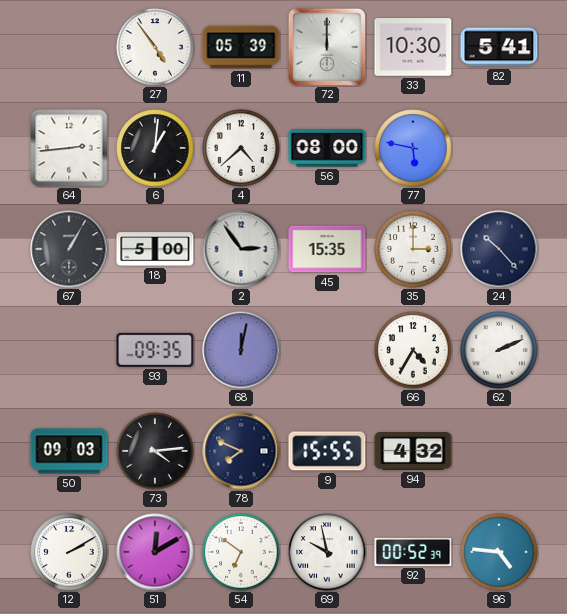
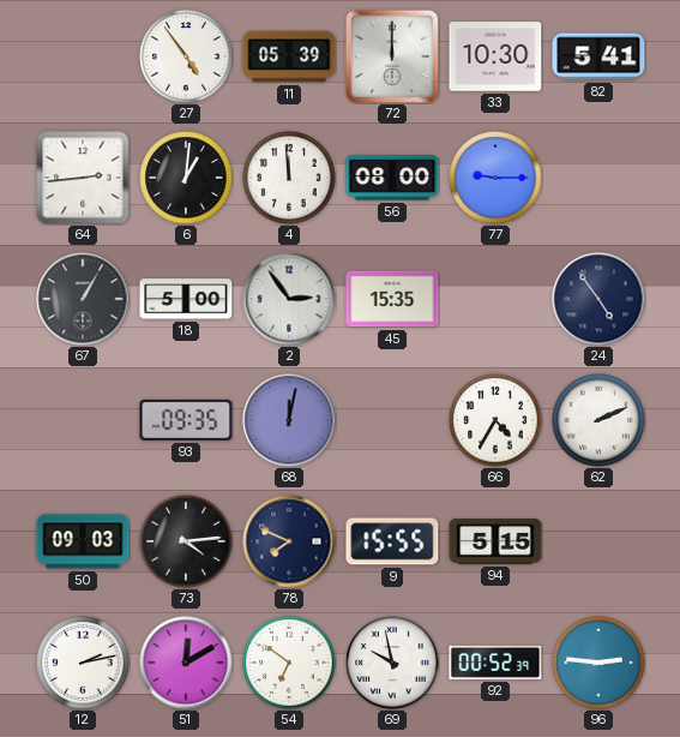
4: 4:38 -> 11:59 (289, 178)
77: 5:47 -> 9:15 (495, 178)
35: 3:00 -> none (413, 249)
24: 10:23 -> 4:54 (598, 299)
94: 4:32 -> 5:15 (495, 541)
12: 2:10 -> 2:13 (83, 663)
96: 4:46 -> 2:46 (598, 663)
